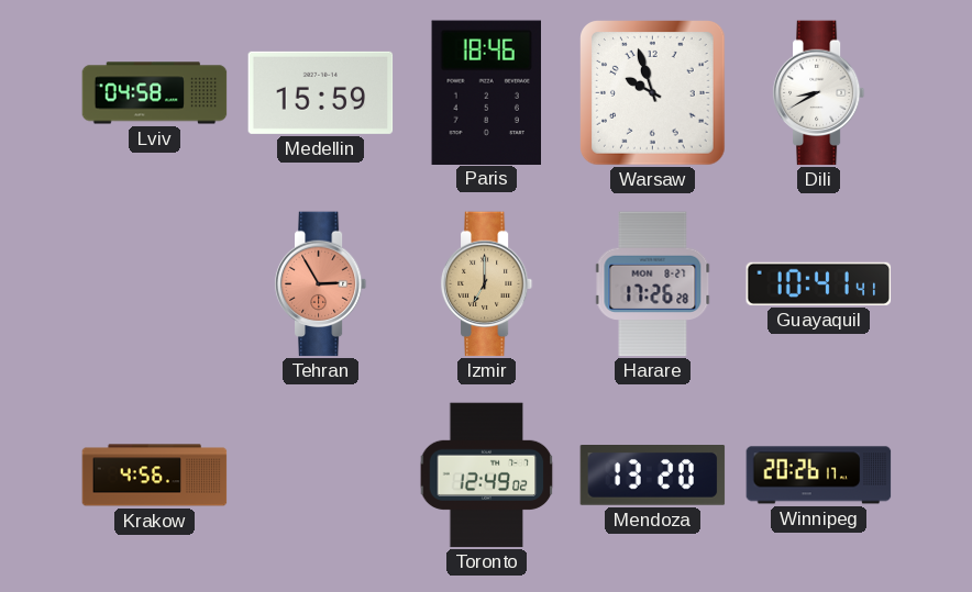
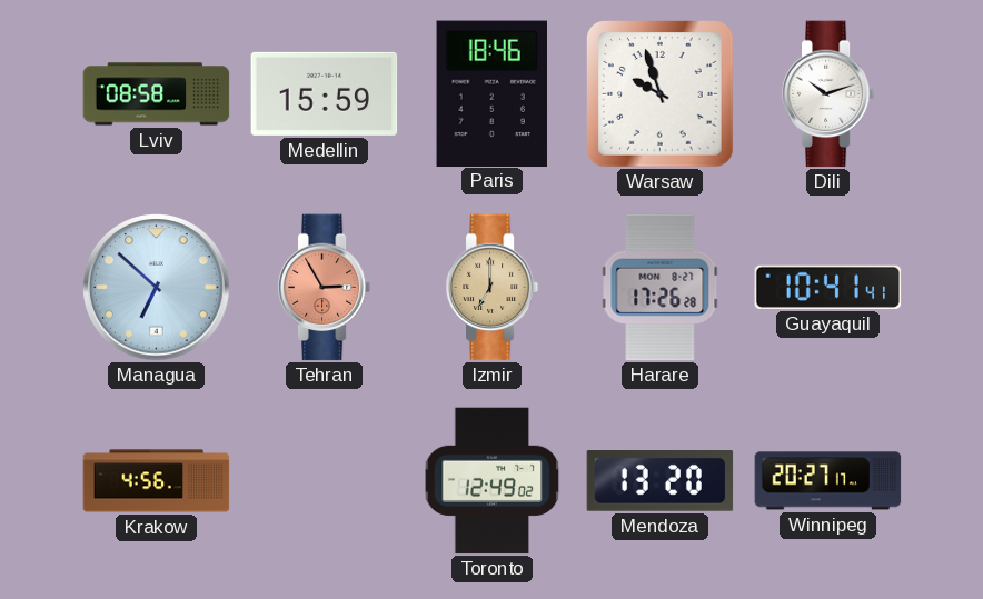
Lviv: 04:58 -> 08:58 (157, 94)
Dili: 8:40 -> 10:12 (828, 94)
Managua: none -> 6:52 (157, 288)
Winnipeg: 20:26 -> 20:27 (828, 481)
